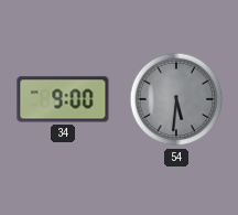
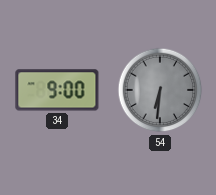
54: 5:31 -> 6:31 (160, 90)
